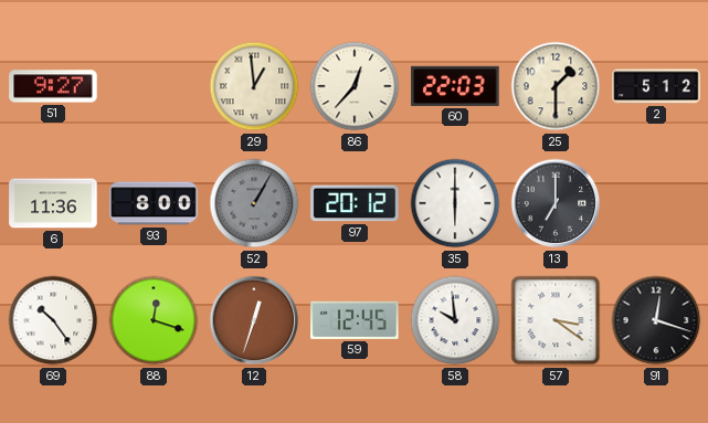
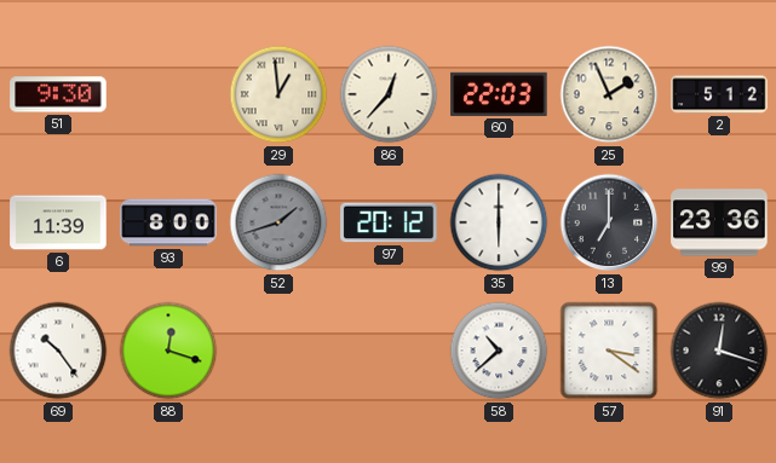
51: 9:27 -> 9:30 (58, 94)
25: 1:30 -> 1:56 (609, 94)
6: 11:36 -> 11:39 (58, 222)
52: 1:05 -> 1:42 (278, 222)
99: none -> 23:36 (719, 222)
12: 12:33 -> none (254, 320)
59: 12:45 -> none (355, 320)
58: 9:59 -> 10:38 (499, 351)
